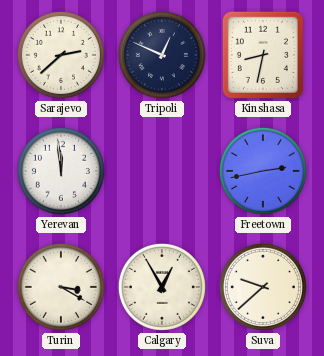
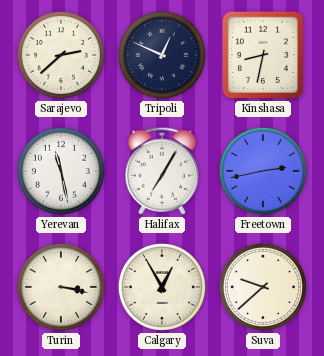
Yerevan: 11:59 -> 11:28 (61, 171)
Halifax: none -> 7:05 (161, 171)
Turin: 3:20 -> 3:17 (61, 287)
